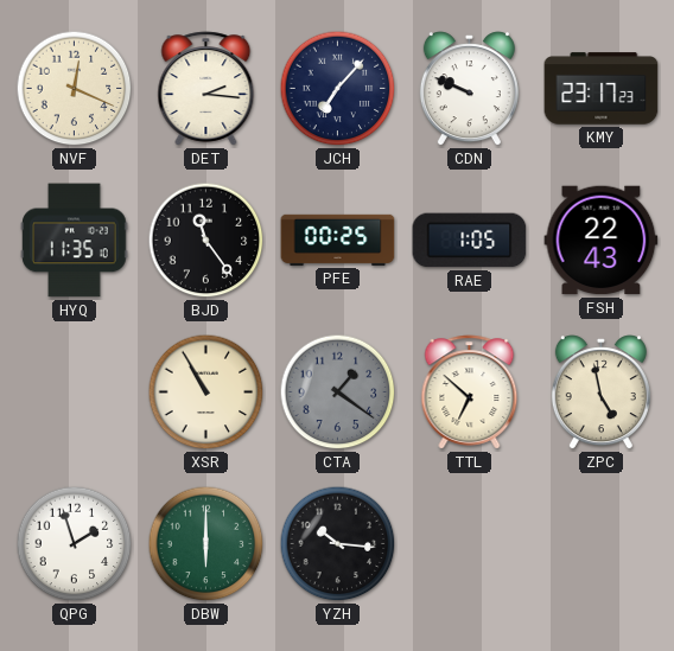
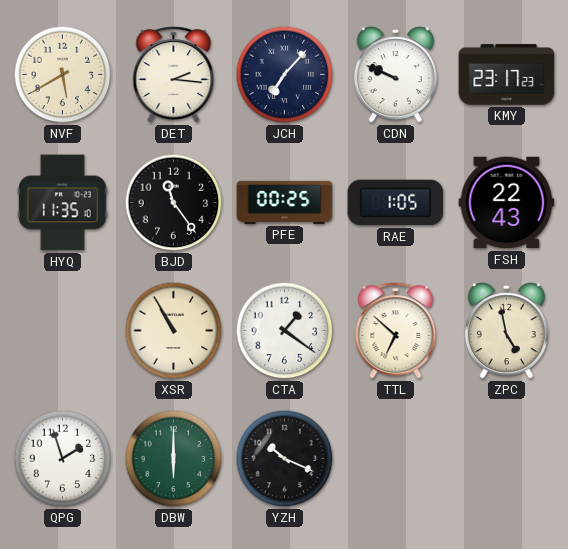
NVF: 12:19 -> 5:40 (63, 75)
CTA dial: grey -> white (285, 331)
YZH: 10:16 -> 10:19 (285, 459)
